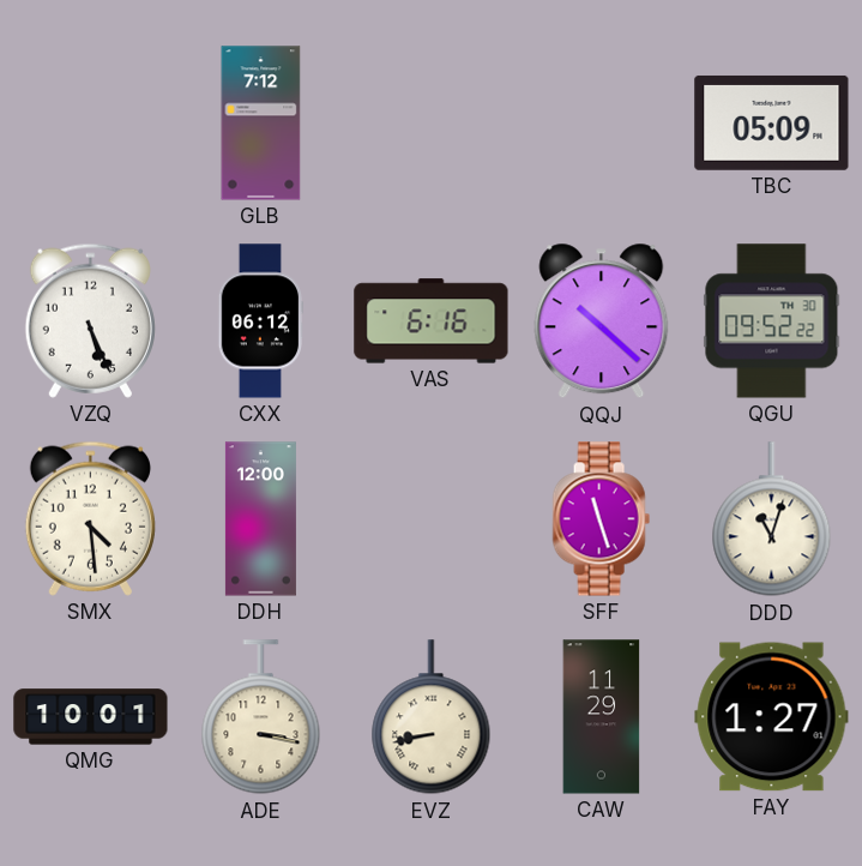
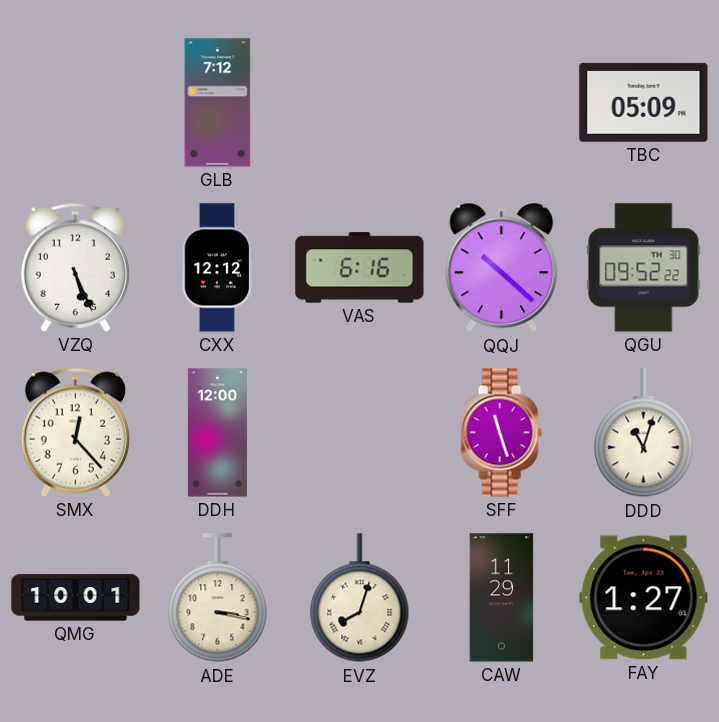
CXX: 06:12 -> 12:12 (217, 268)
SMX: 4:29 -> 12:23 (75, 432)
EVZ: 8:43 -> 8:03 (360, 598)
